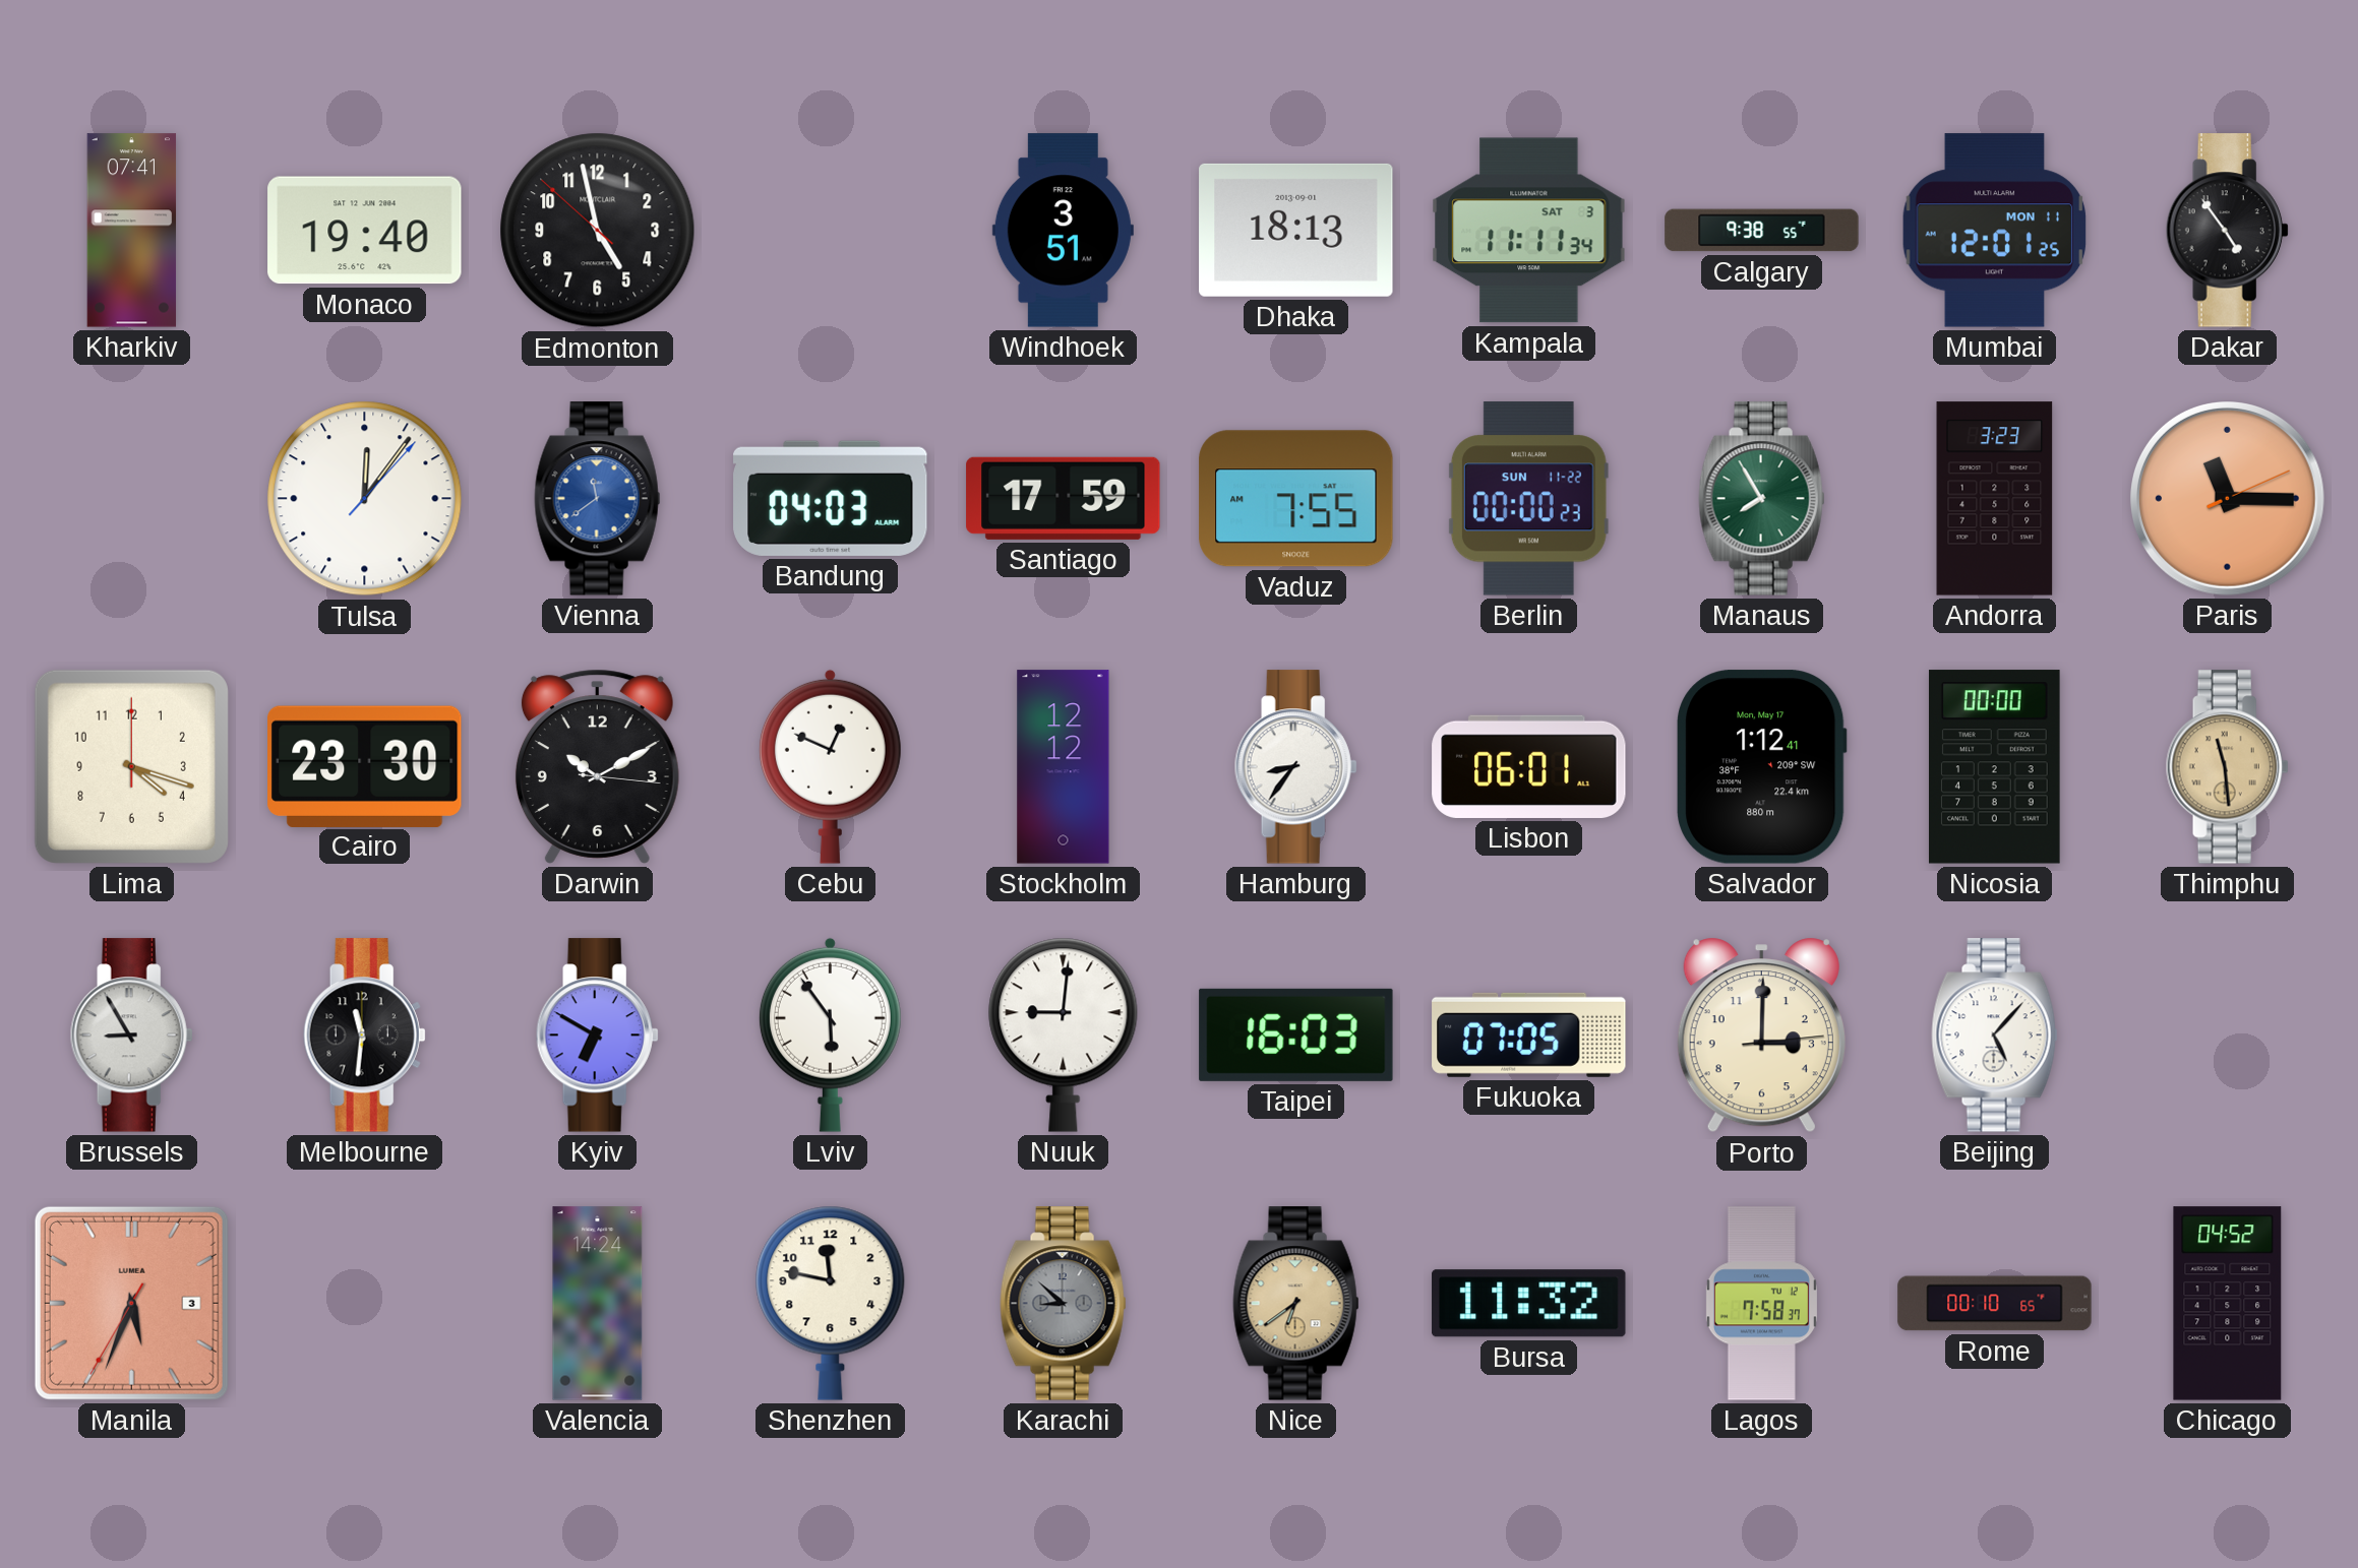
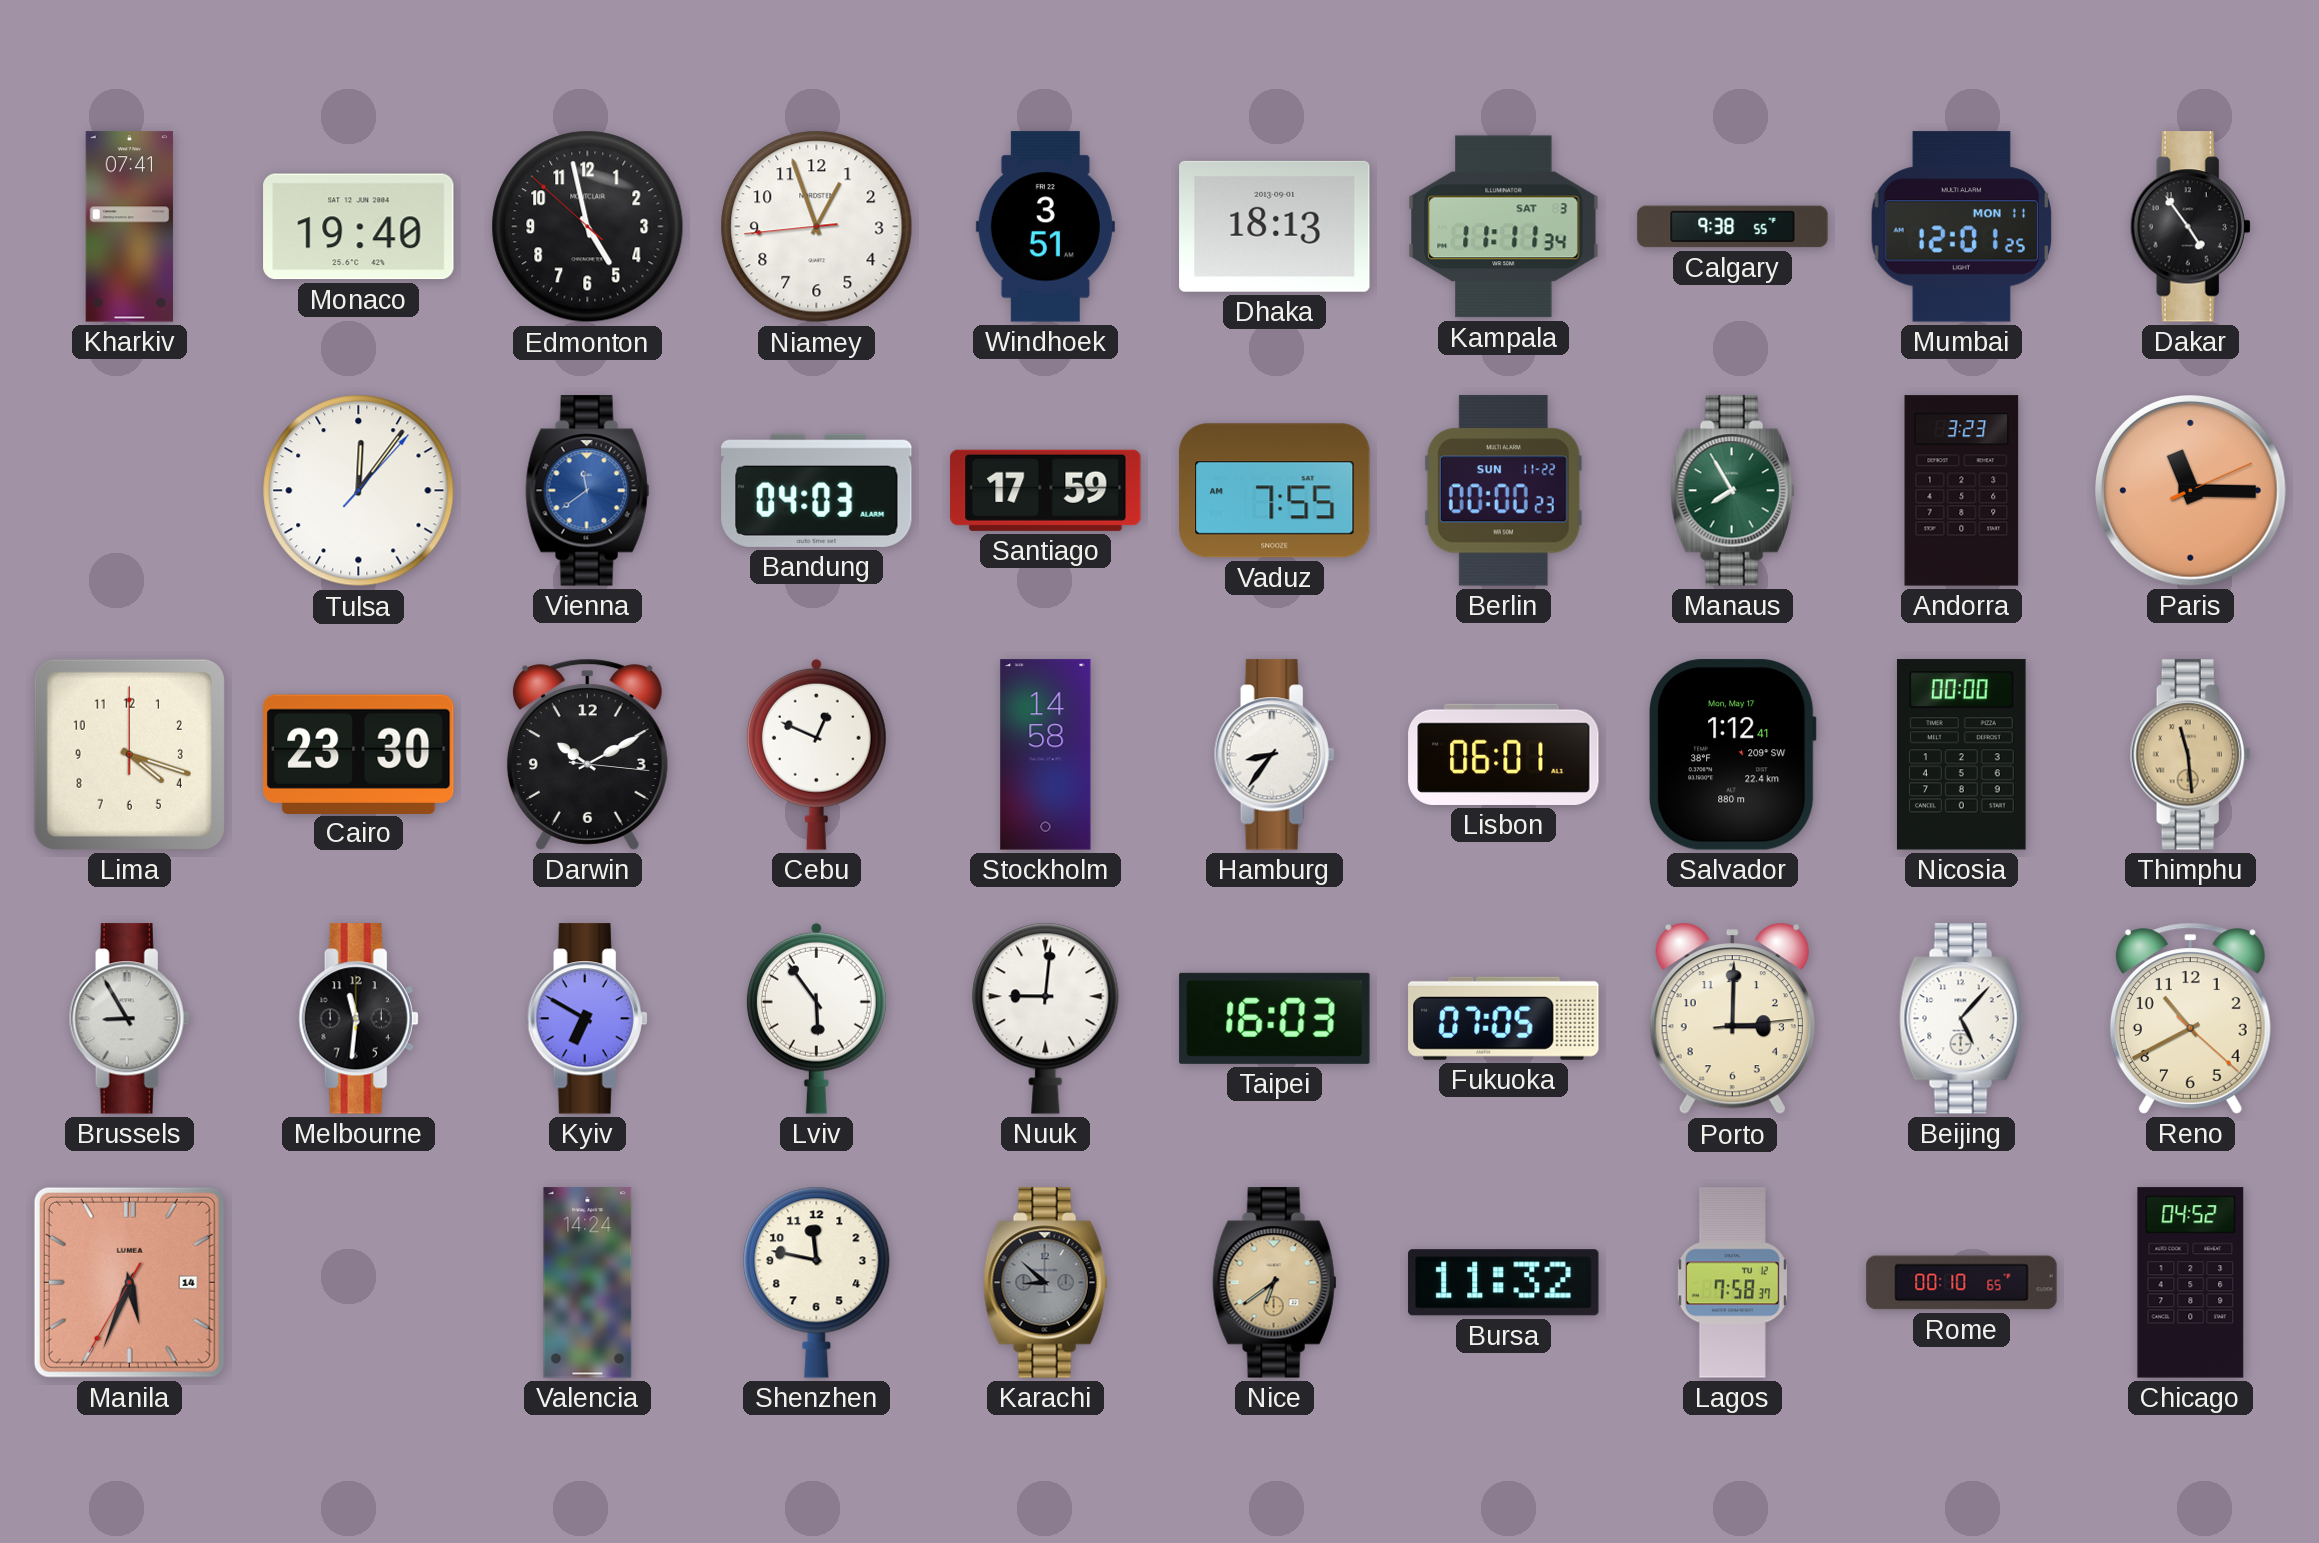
Niamey: none -> 12:56 (817, 227)
Stockholm: 12:12 -> 14:58 (1046, 755)
Reno: none -> 10:40 (2190, 1018)
Manila date: 3 -> 14 (129, 1282)
